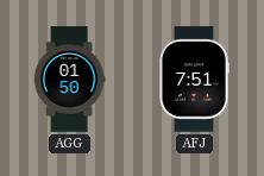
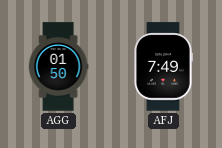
AFJ: 7:51 -> 7:49 (164, 67)
